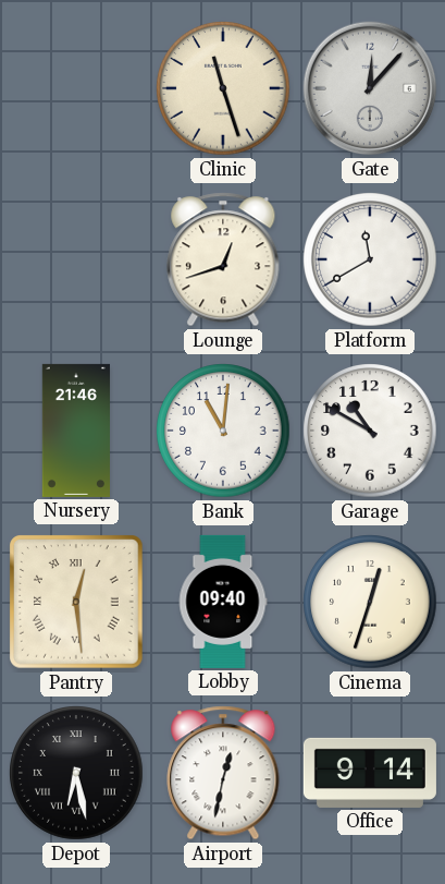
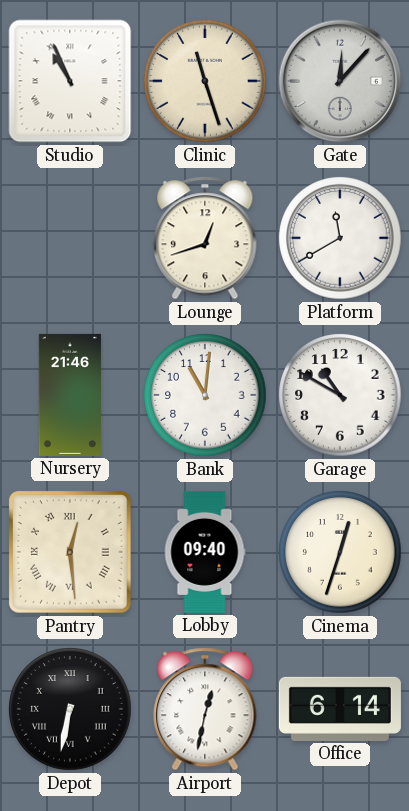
Studio: none -> 10:56 (70, 81)
Depot: 6:28 -> 6:32 (70, 709)
Office: 9:14 -> 6:14 (340, 709)
